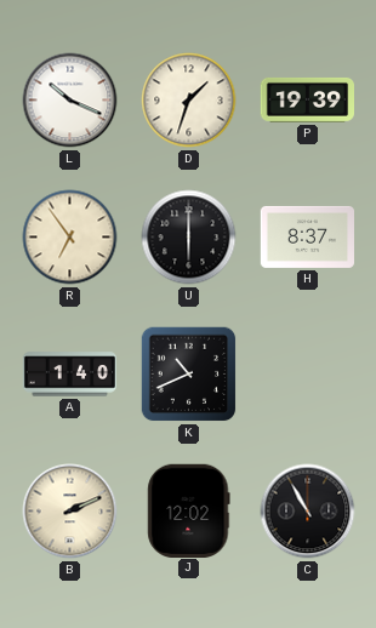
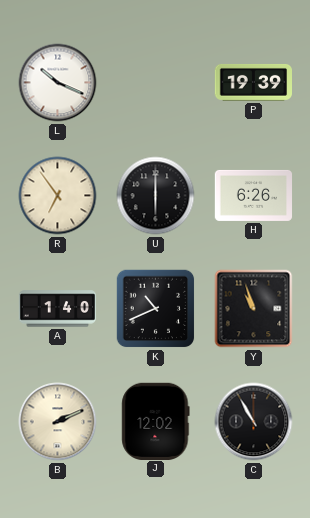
D: 1:33 -> none (189, 101)
H: 8:37 -> 6:26 (254, 195)
Y: none -> 10:57 (254, 309)
